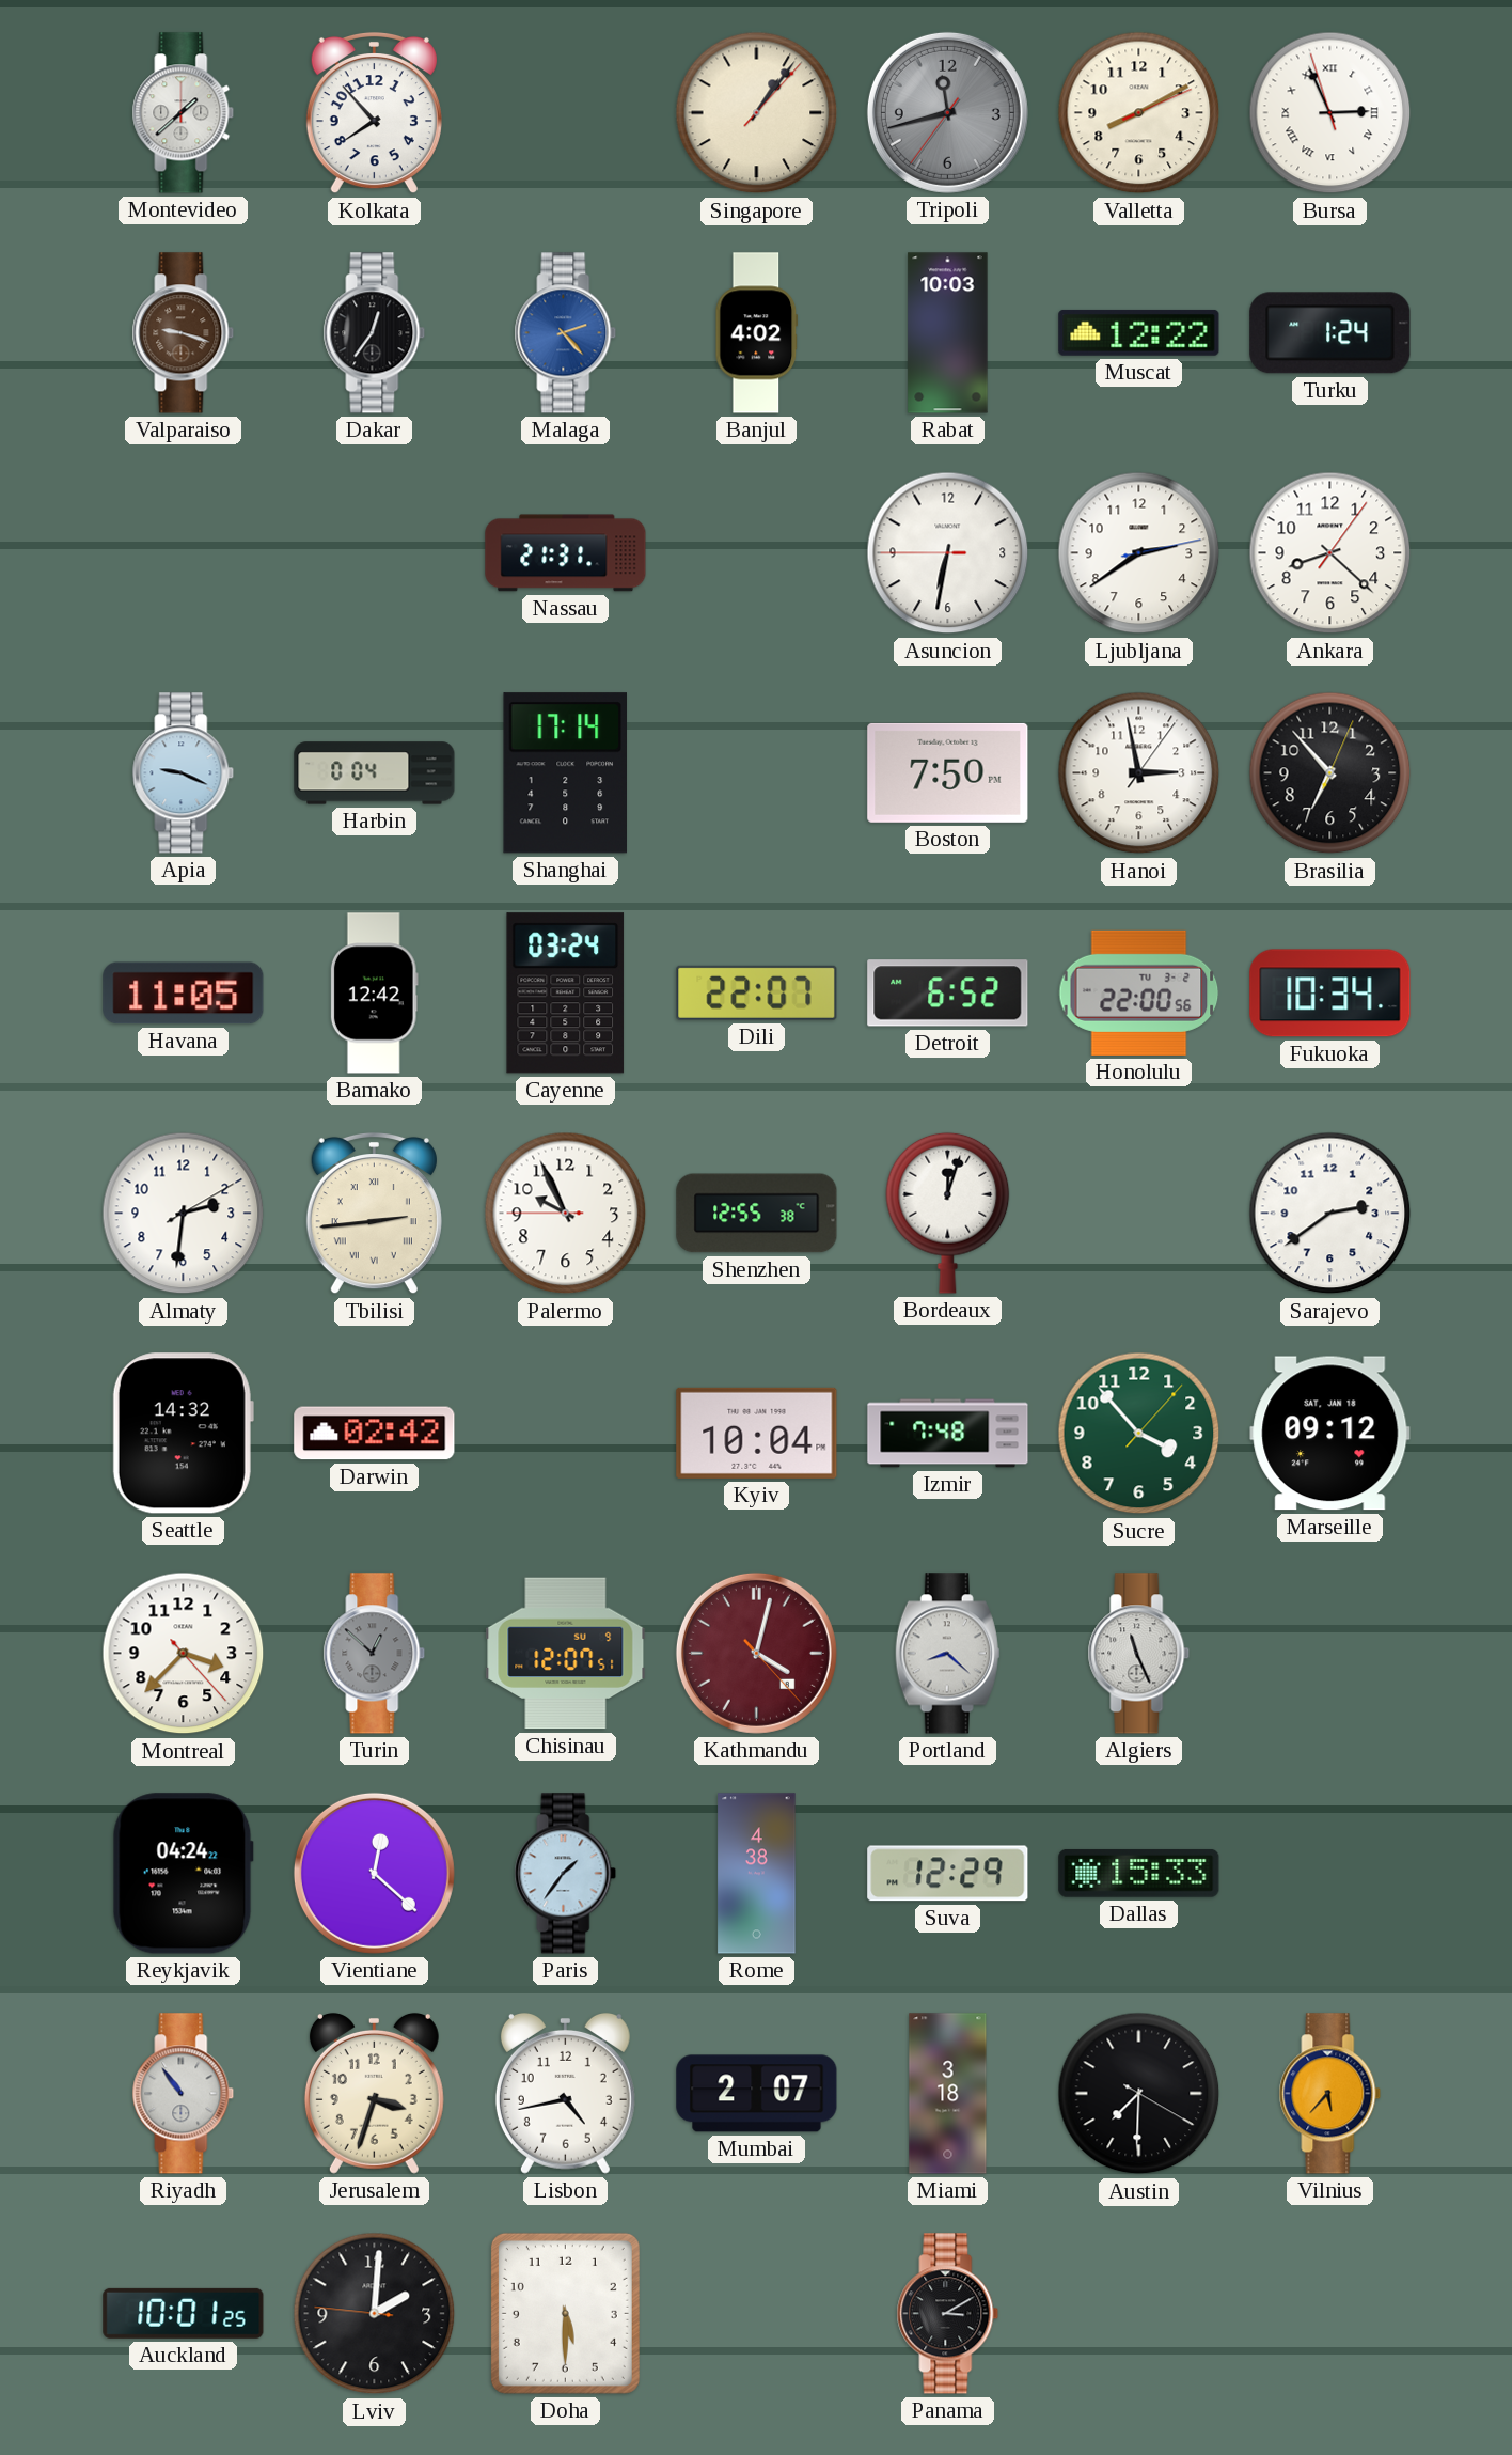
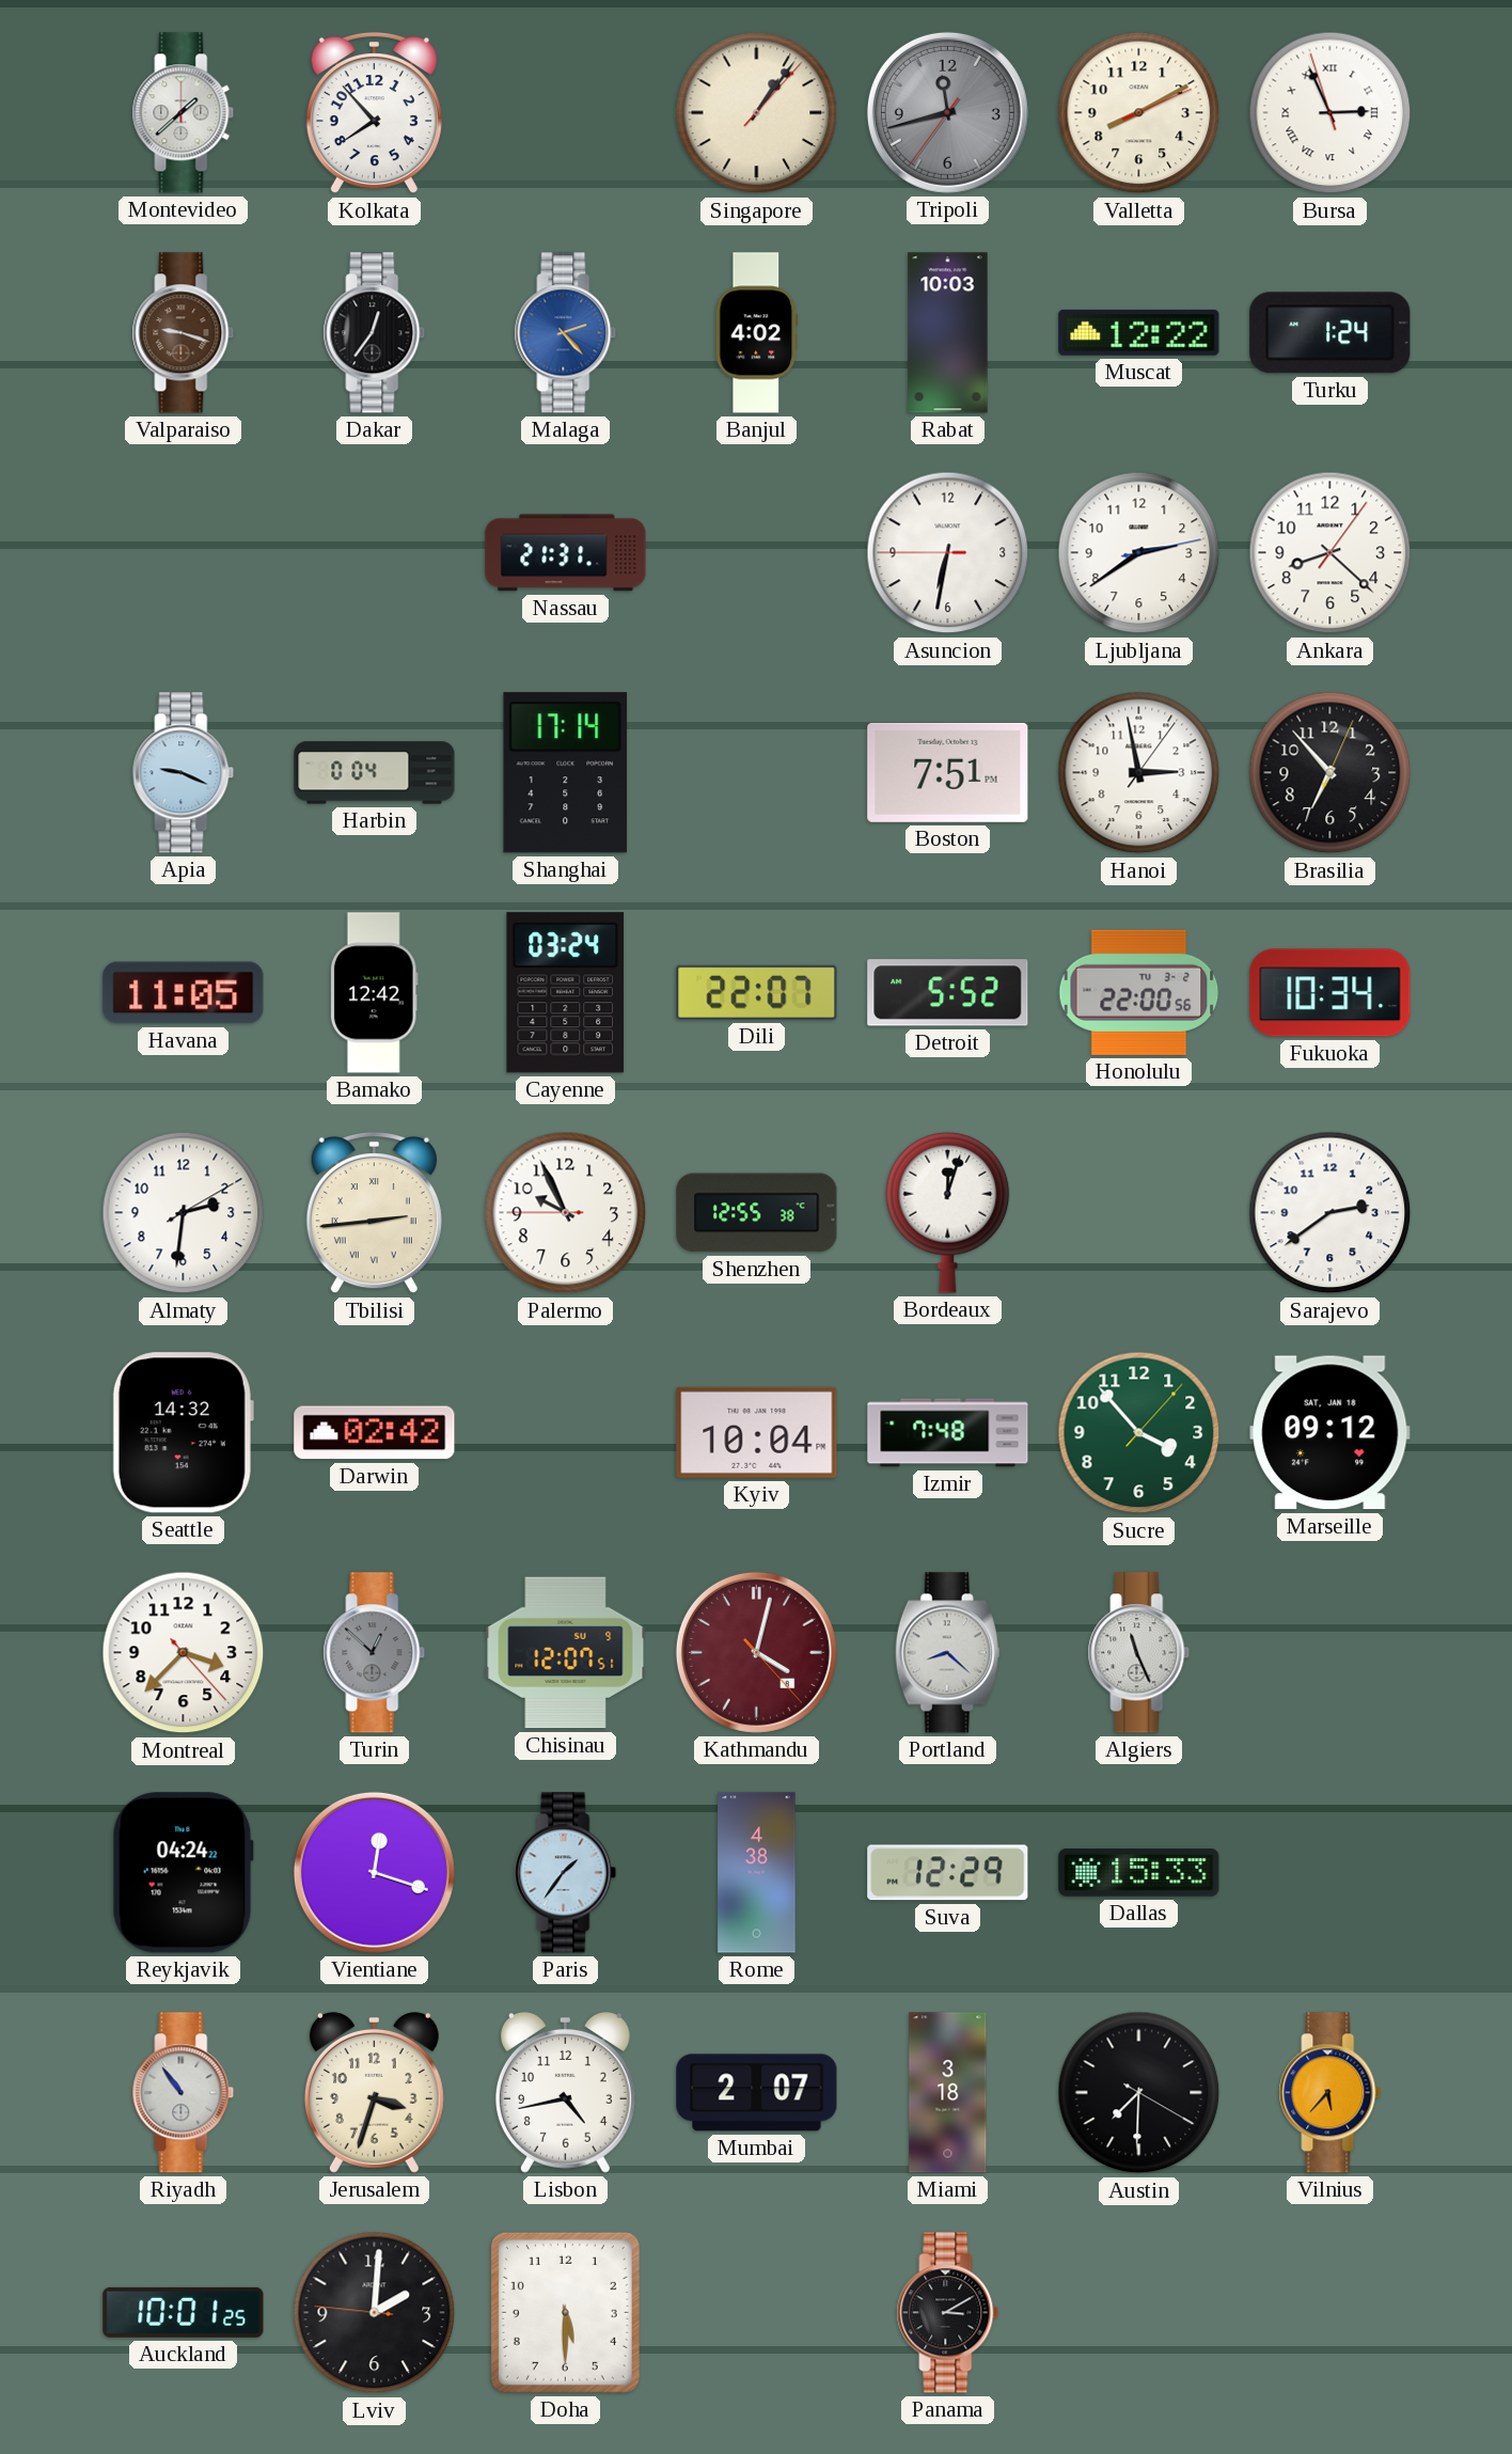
Boston: 7:50 -> 7:51 (948, 772)
Detroit: 6:52 -> 5:52 (948, 993)
Vientiane: 12:22 -> 12:18 (374, 1872)
